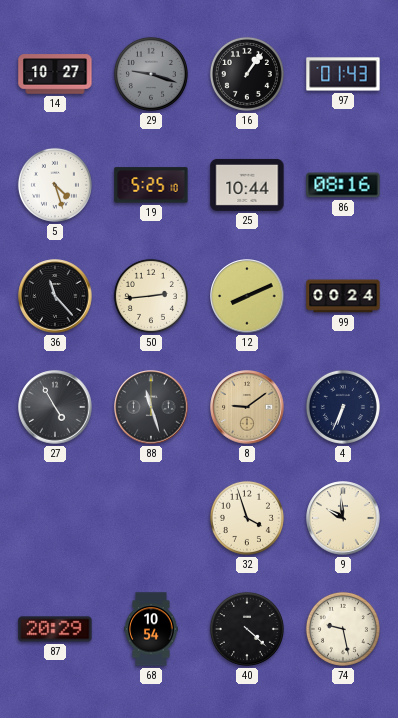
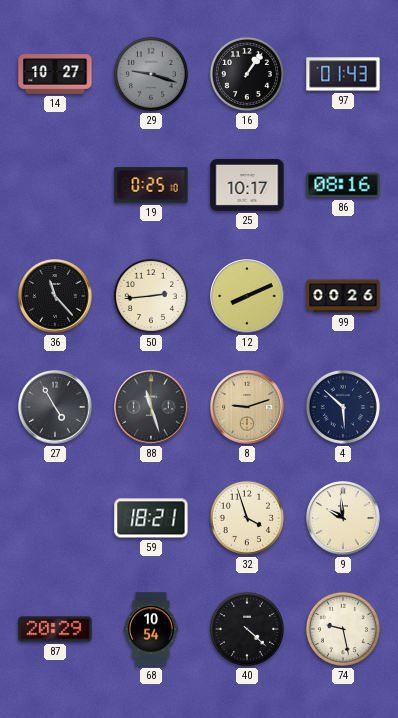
5: 4:27 -> none (55, 185)
19: 5:25 -> 0:25 (151, 185)
25: 10:44 -> 10:17 (247, 185)
99: 00:24 -> 00:26 (343, 296)
8: 9:09 -> 9:12 (247, 407)
4: 6:34 -> 5:52 (343, 407)
59: none -> 18:21 (151, 518)
